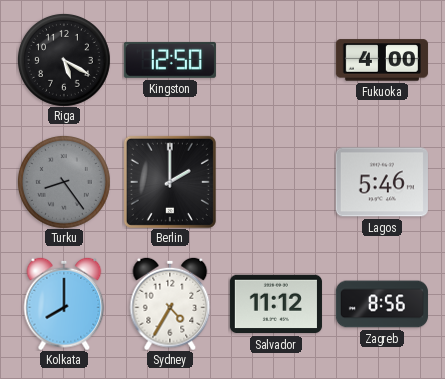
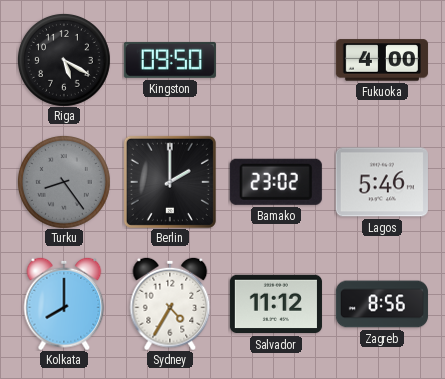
Kingston: 12:50 -> 09:50 (170, 60)
Bamako: none -> 23:02 (276, 182)
